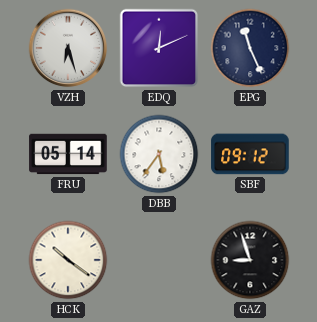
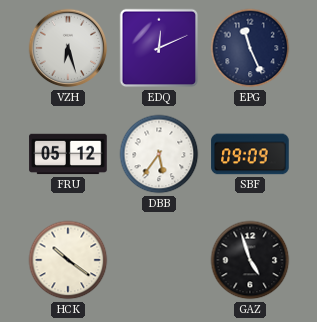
FRU: 05:14 -> 05:12 (68, 154)
SBF: 09:12 -> 09:09 (250, 154)
GAZ: 8:57 -> 4:57 (250, 260)
